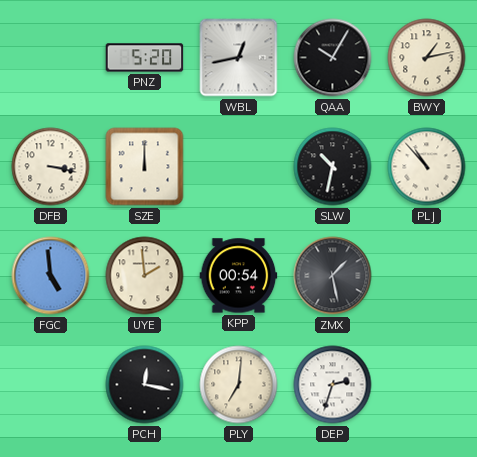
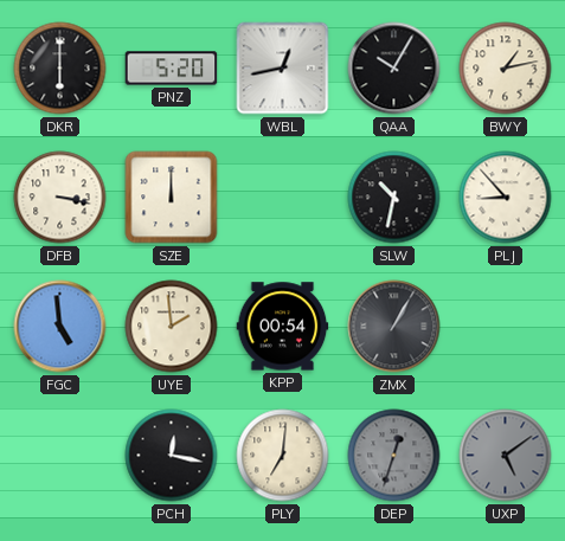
DKR: none -> 6:00 (60, 69)
PLJ: 10:53 -> 8:53 (506, 198)
ZMX: 1:28 -> 1:05 (394, 327)
DEP: 2:33 -> 12:33 (394, 456)
DEP dial: white -> grey (394, 456)
UXP: none -> 5:09 (506, 456)
